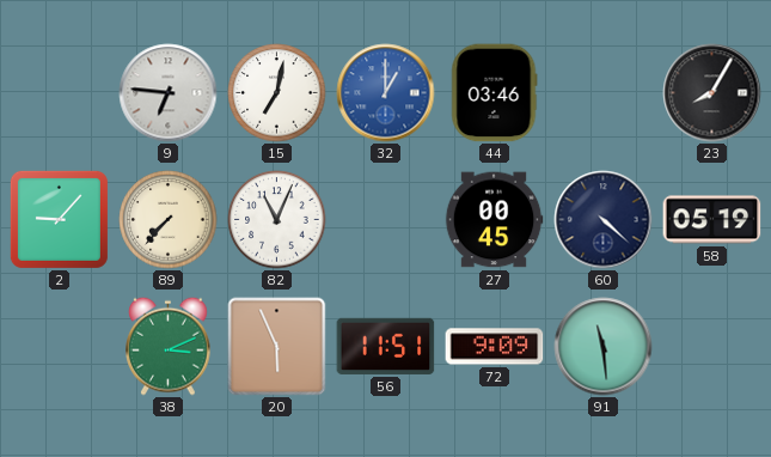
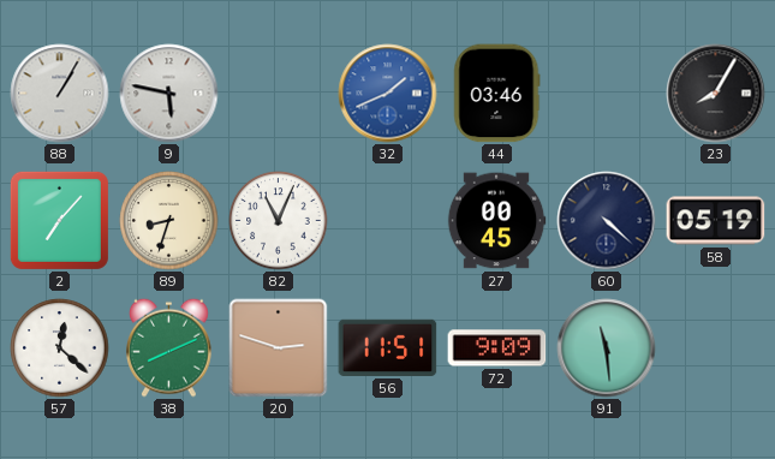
88: none -> 1:05 (60, 94)
9: 6:46 -> 5:47 (169, 94)
15: 7:02 -> none (277, 93)
32: 1:00 -> 1:41 (388, 94)
2: 9:07 -> 7:07 (59, 220)
89: 7:37 -> 8:33 (169, 221)
57: none -> 12:22 (60, 348)
38: 3:11 -> 8:11 (169, 347)
20: 5:56 -> 2:48 (279, 348)
